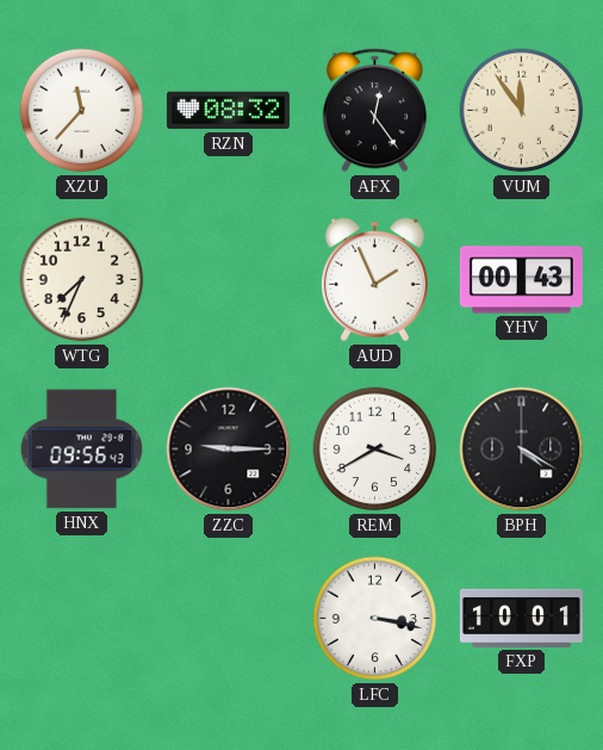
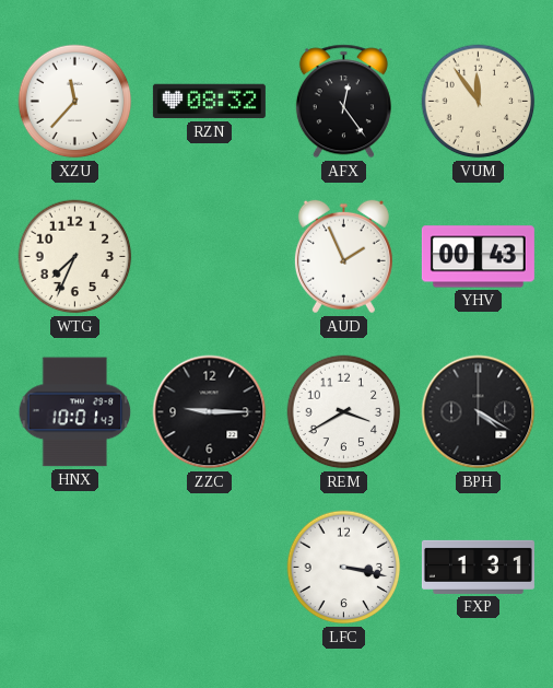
HNX: 09:56 -> 10:01 (75, 412)
FXP: 10:01 -> 1:31 (478, 567)
